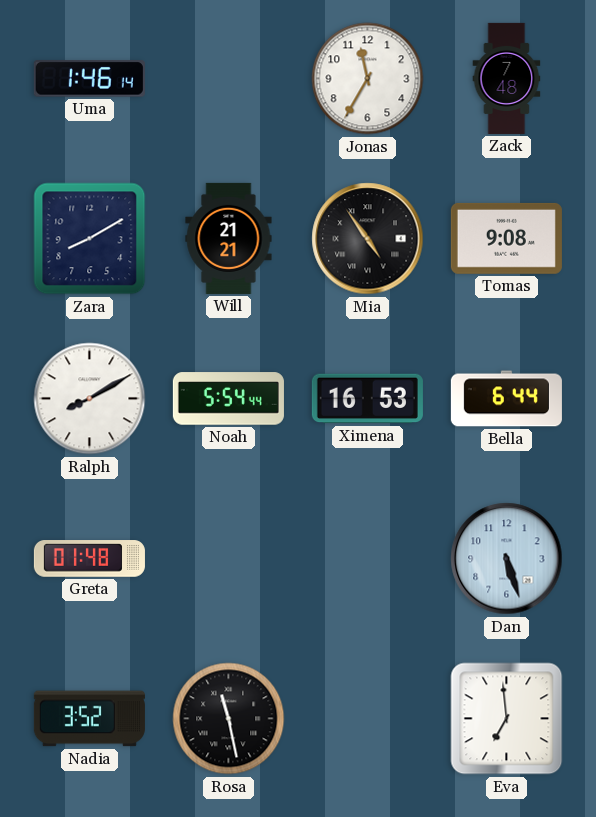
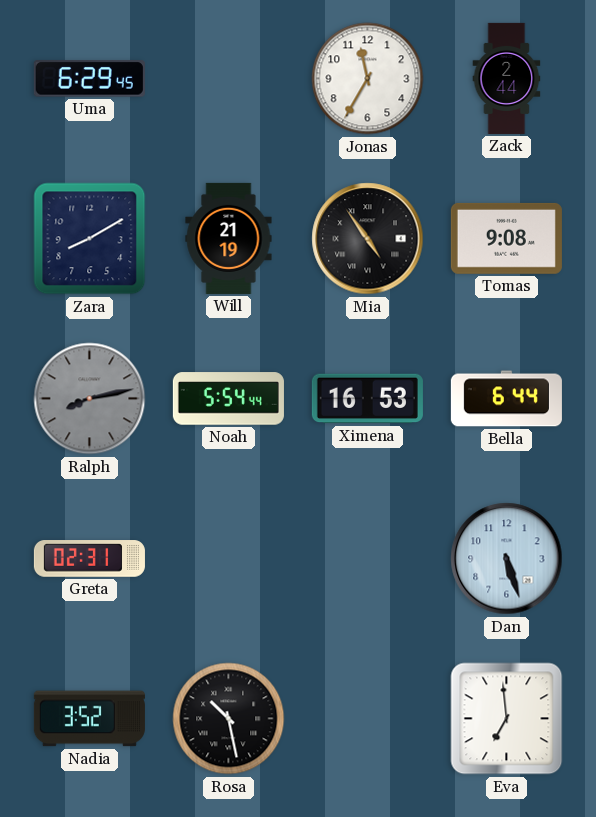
Uma: 1:46 -> 6:29 (89, 79)
Zack: 7:48 -> 2:44 (507, 78)
Will: 21:21 -> 21:19 (229, 238)
Ralph: 8:10 -> 8:13 (90, 399)
Ralph dial: white -> grey (90, 399)
Greta: 01:48 -> 02:31 (89, 559)
Rosa: 11:28 -> 10:28 (229, 719)
